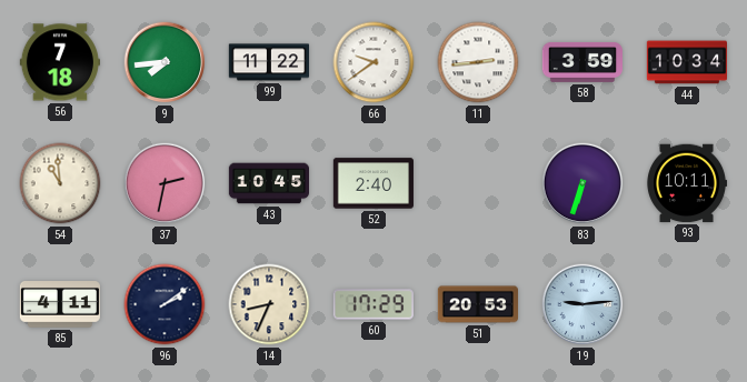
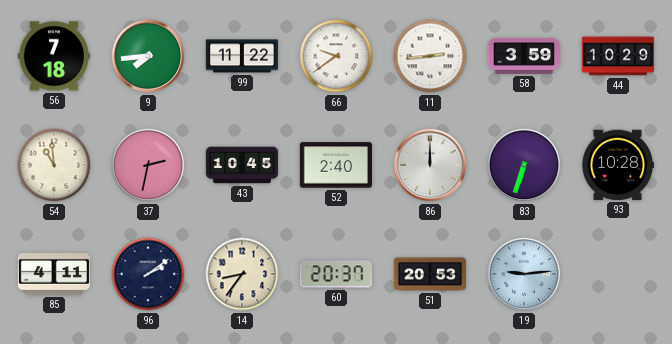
44: 10:34 -> 10:29 (617, 56)
86: none -> 12:00 (430, 165)
93: 10:11 -> 10:28 (617, 165)
14: 8:34 -> 8:36 (242, 274)
60: 17:29 -> 20:37 (336, 274)
